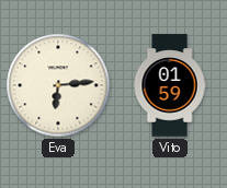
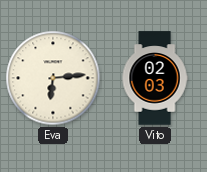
Vito: 01:59 -> 02:03 (155, 78)
